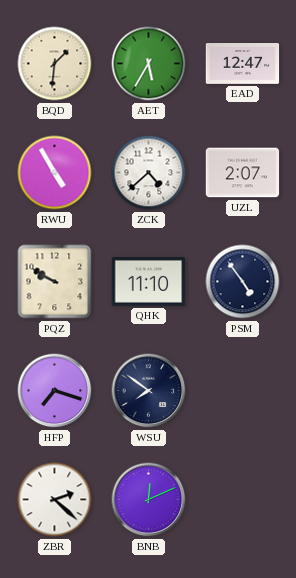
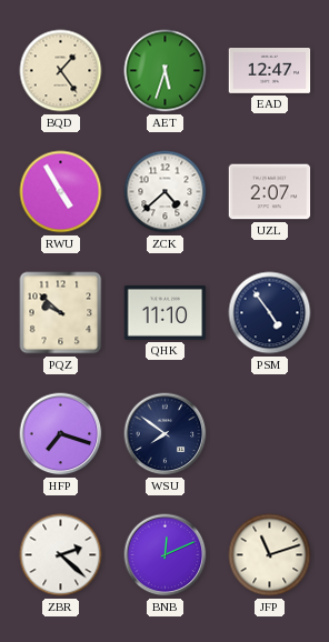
BQD: 1:31 -> 1:24 (61, 71)
AET: 5:35 -> 5:33 (166, 71)
PQZ: 9:50 -> 9:52 (61, 313)
JFP: none -> 11:12 (270, 555)
